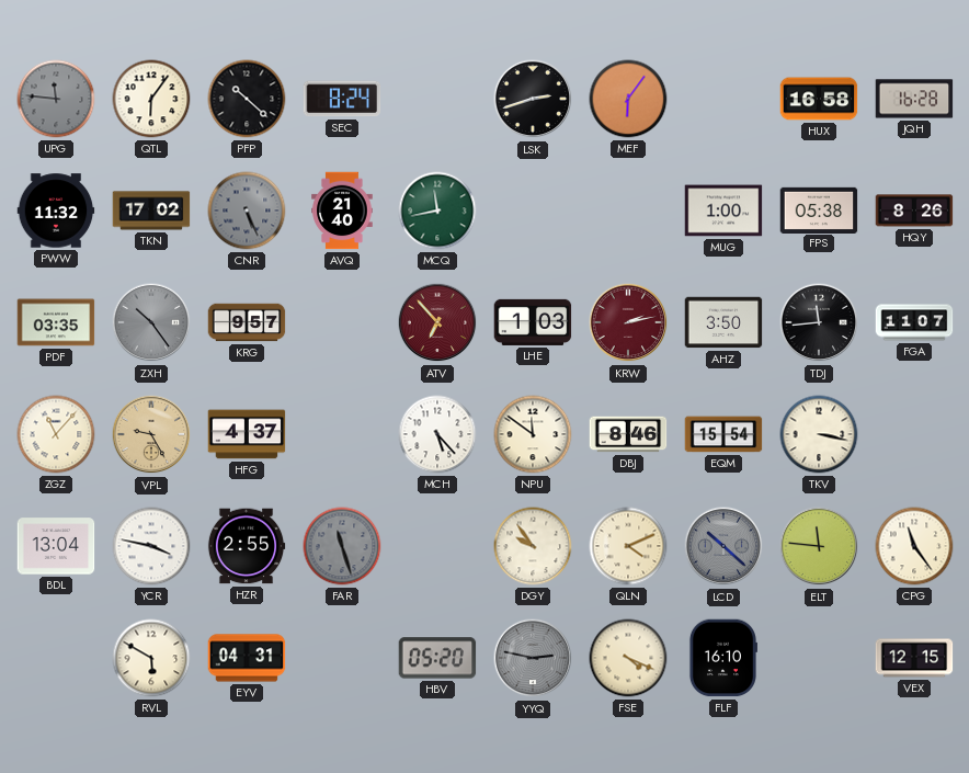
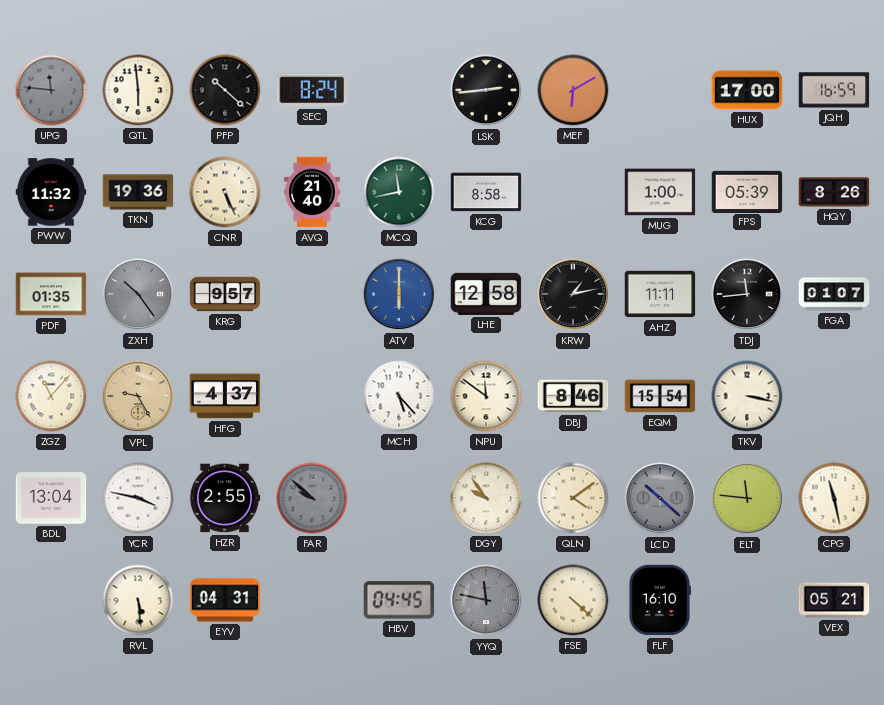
QTL: 6:06 -> 5:59 (138, 90)
LSK: 2:42 -> 2:44 (486, 90)
MEF: 6:06 -> 6:10 (573, 90)
HUX: 16:58 -> 17:00 (747, 90)
JQH: 16:28 -> 16:59 (834, 90)
TKN: 17:02 -> 19:36 (138, 192)
CNR dial: grey -> cream (225, 192)
KCG: none -> 8:58 (486, 192)
FPS: 05:38 -> 05:39 (747, 191)
PDF: 03:35 -> 01:35 (51, 294)
ATV: 6:53 -> 6:00 (399, 294)
ATV dial: burgundy -> blue (399, 294)
LHE: 1:03 -> 12:58 (486, 294)
KRW: 2:13 -> 1:13 (573, 294)
KRW dial: burgundy -> black (573, 294)
AHZ: 3:50 -> 11:11 (660, 294)
FGA: 11:07 -> 01:07 (834, 294)
FAR: 11:27 -> 9:52 (312, 498)
QLN: 4:11 -> 4:09 (573, 498)
CPG: 11:24 -> 11:28 (834, 498)
RVL: 5:50 -> 5:29 (138, 600)
HBV: 05:20 -> 04:45 (399, 600)
YYQ: 2:47 -> 11:47 (486, 600)
FSE: 4:19 -> 4:22 (573, 600)
VEX: 12:15 -> 05:21 (834, 600)
